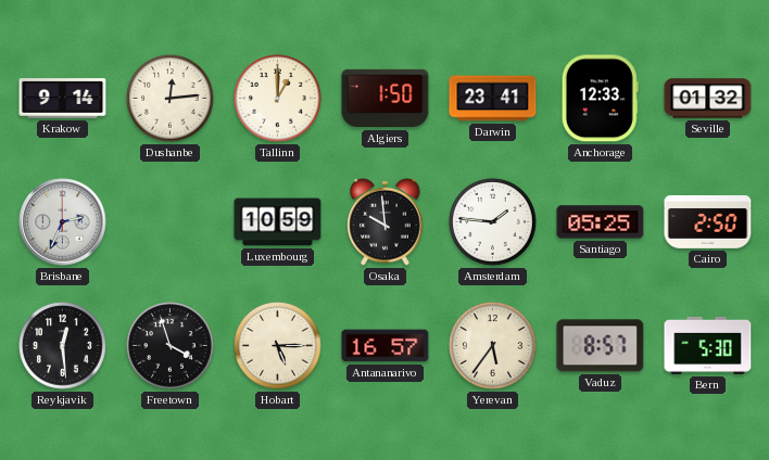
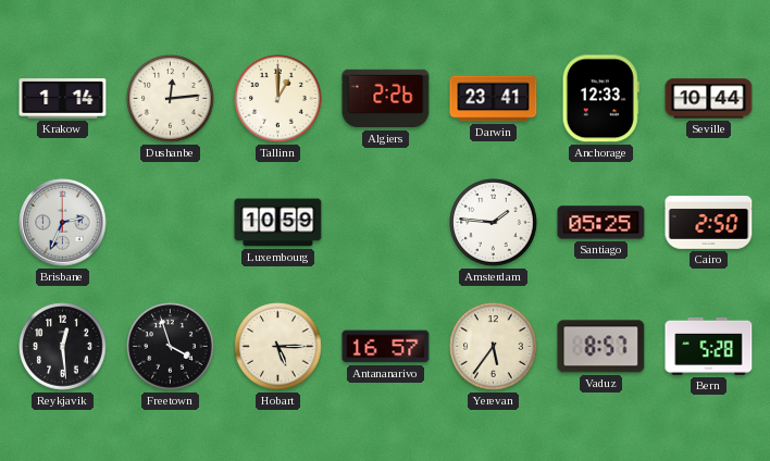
Krakow: 9:14 -> 1:14 (63, 99)
Algiers: 1:50 -> 2:26 (386, 99)
Seville: 01:32 -> 10:44 (709, 99)
Osaka: 9:59 -> none (386, 221)
Bern: 5:30 -> 5:28 (709, 346)
